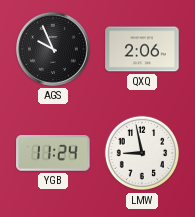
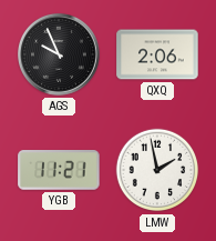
YGB: 11:24 -> 11:21 (59, 171)
LMW: 8:58 -> 1:58 (157, 170)
